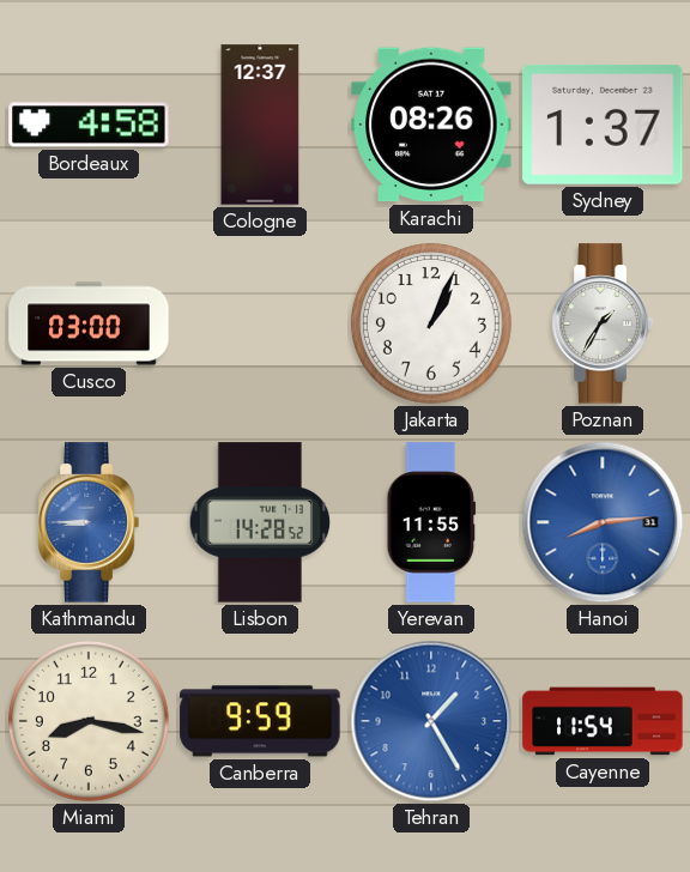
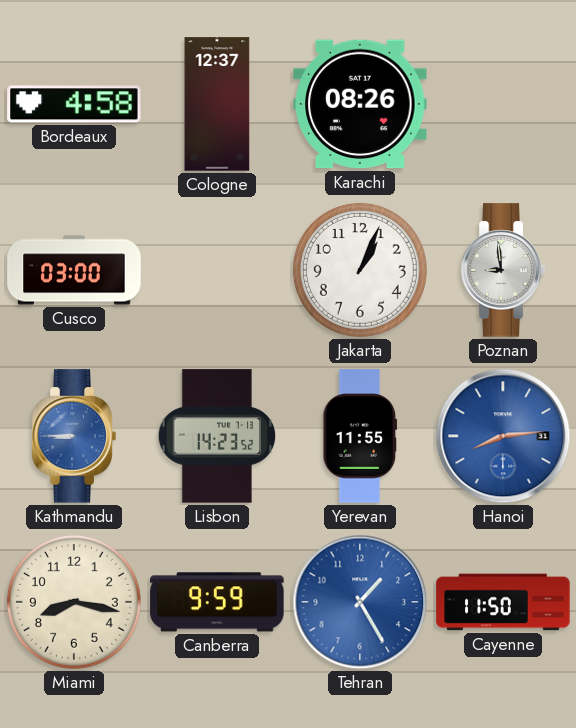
Sydney: 1:37 -> none (603, 125)
Poznan: 1:35 -> 8:59 (503, 270)
Lisbon: 14:28 -> 14:23 (217, 436)
Cayenne: 11:54 -> 11:50 (503, 602)
